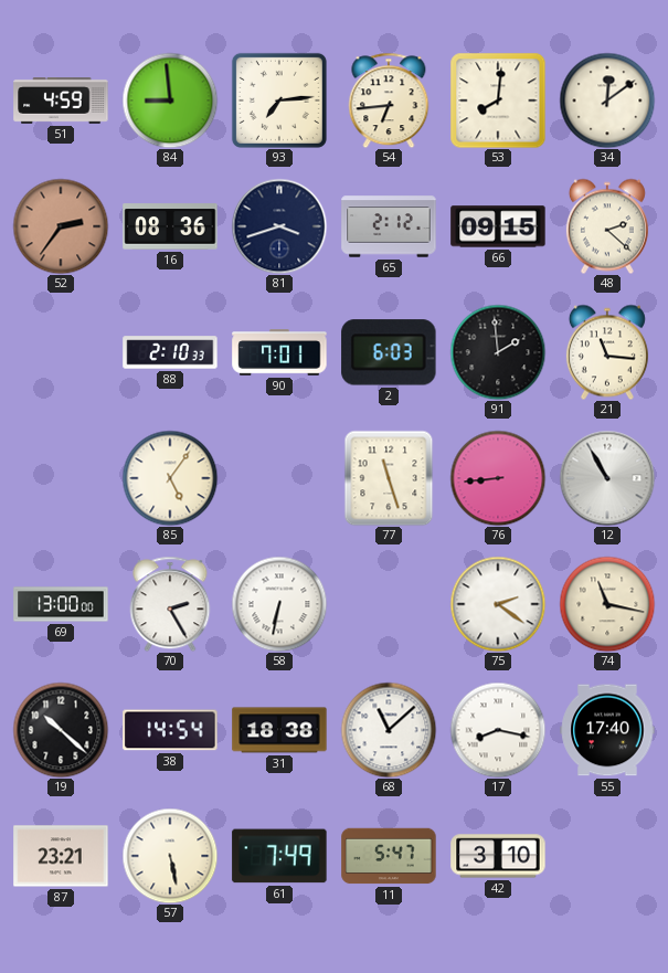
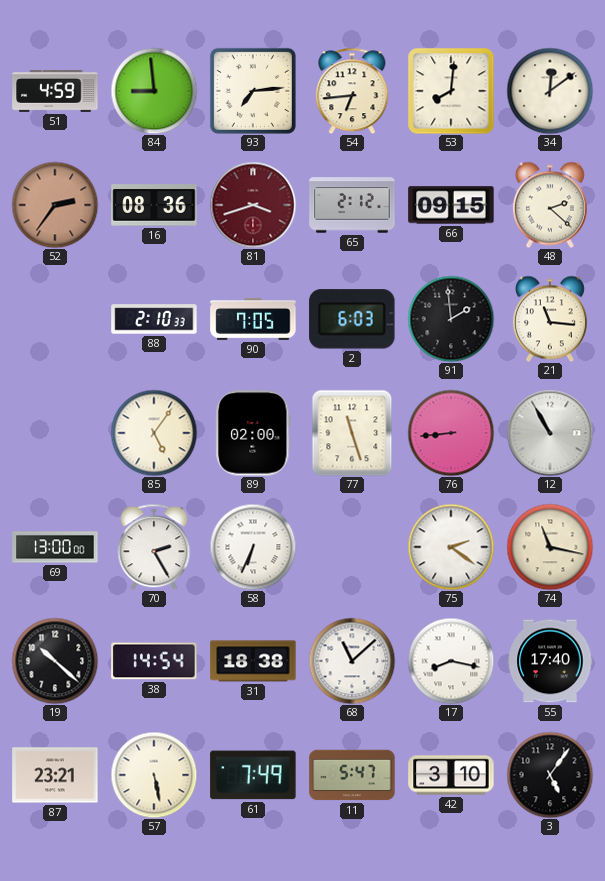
81 dial: navy -> burgundy (253, 205)
90: 7:01 -> 7:05 (253, 319)
89: none -> 02:00 (253, 433)
58: 6:32 -> 6:34 (253, 547)
3: none -> 5:06 (550, 775)
